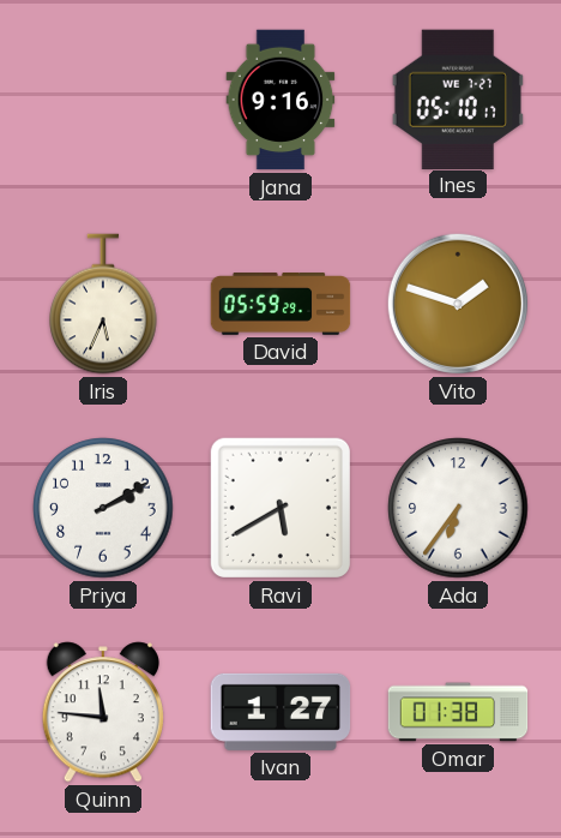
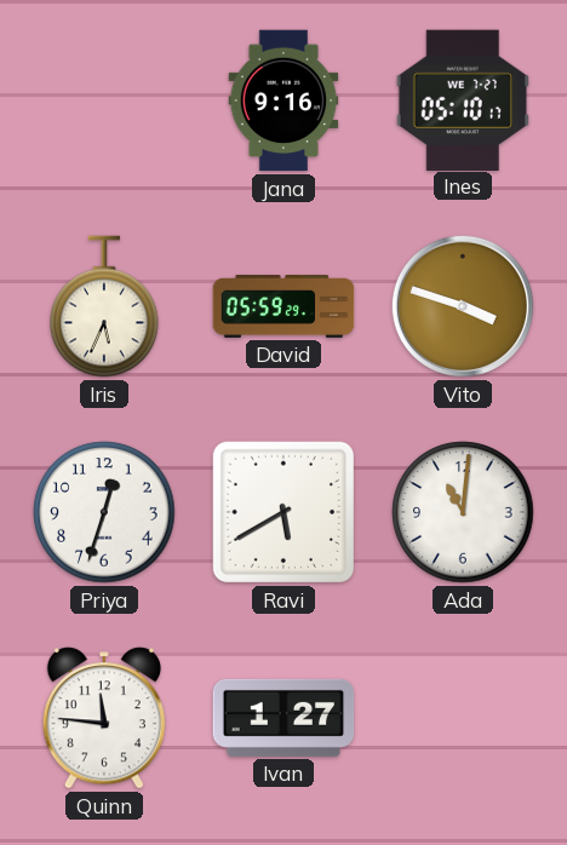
Vito: 1:48 -> 3:48 (463, 306)
Priya: 2:10 -> 12:33 (104, 512)
Ada: 6:36 -> 11:01 (463, 512)
Omar: 01:38 -> none (458, 712)
